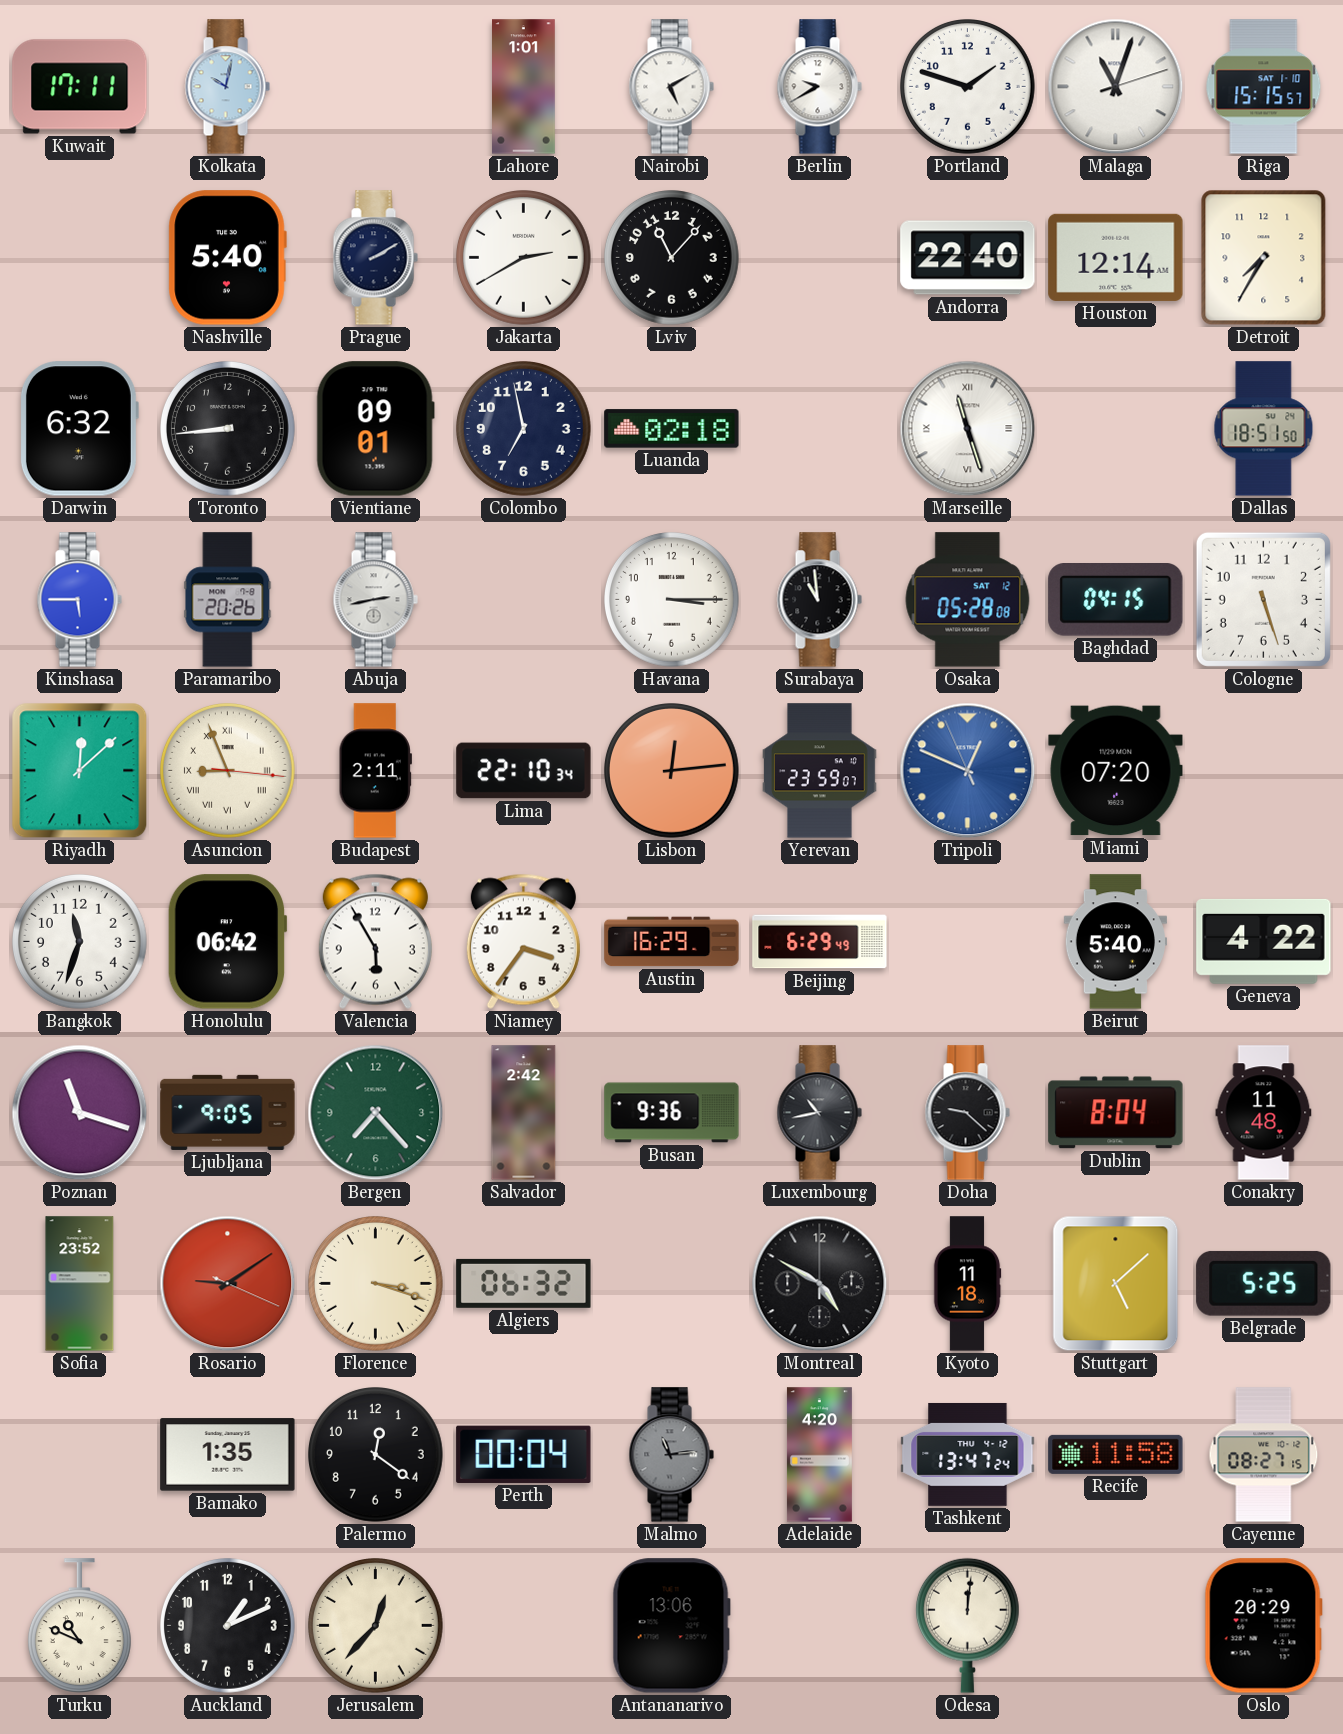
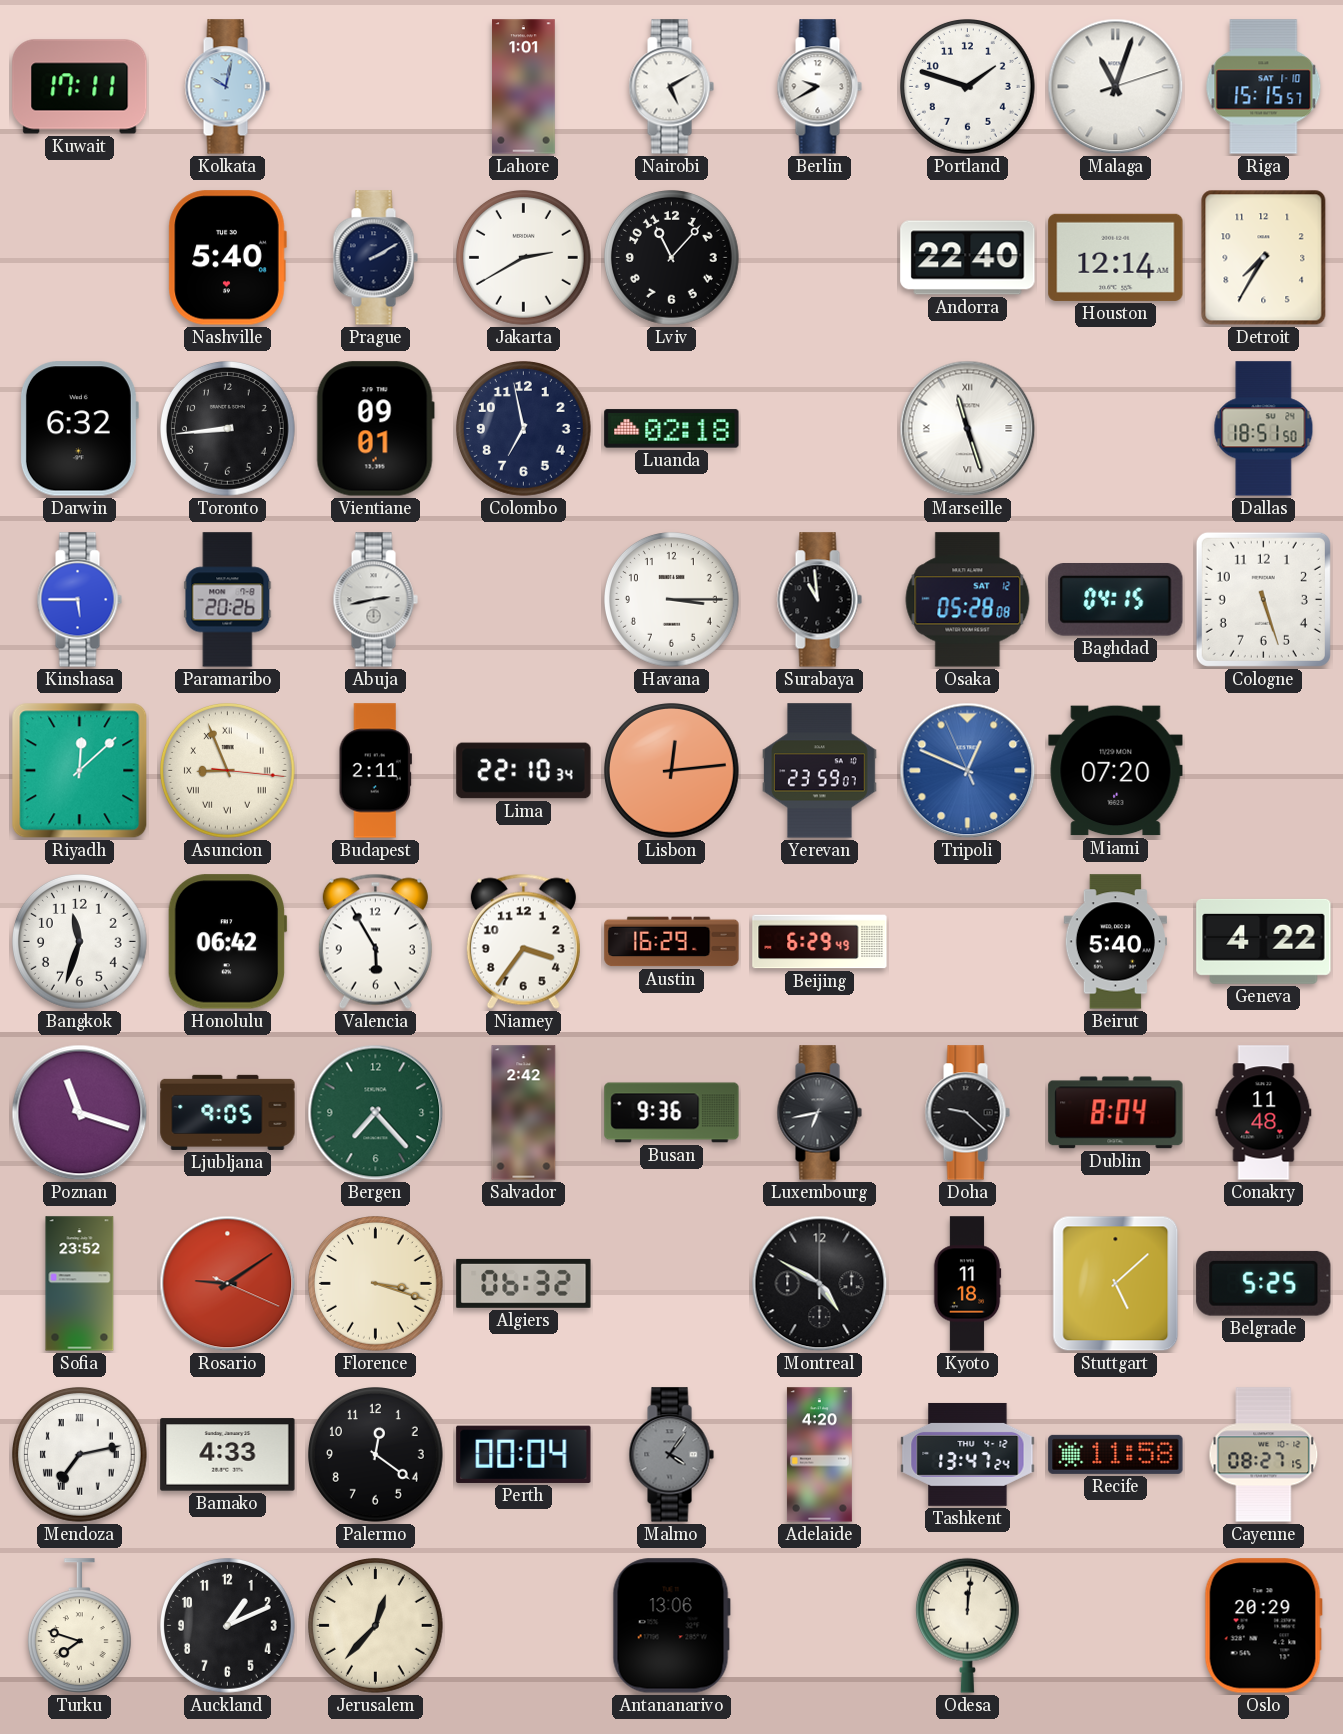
Luxembourg: 10:43 -> 6:43 (819, 1113)
Mendoza: none -> 7:13 (80, 1455)
Bamako: 1:35 -> 4:33 (228, 1455)
Malmo: 11:14 -> 4:06 (671, 1455)
Turku: 10:49 -> 7:48 (79, 1626)
